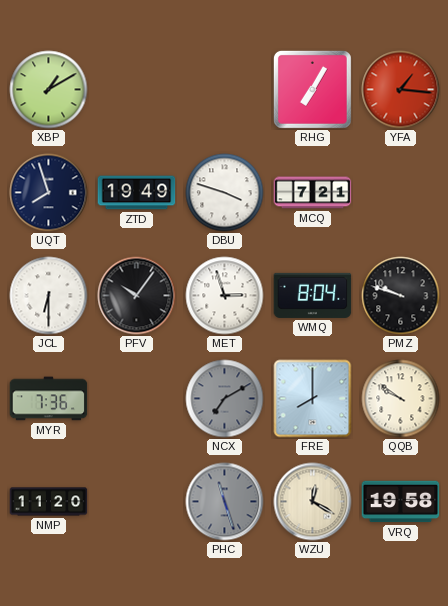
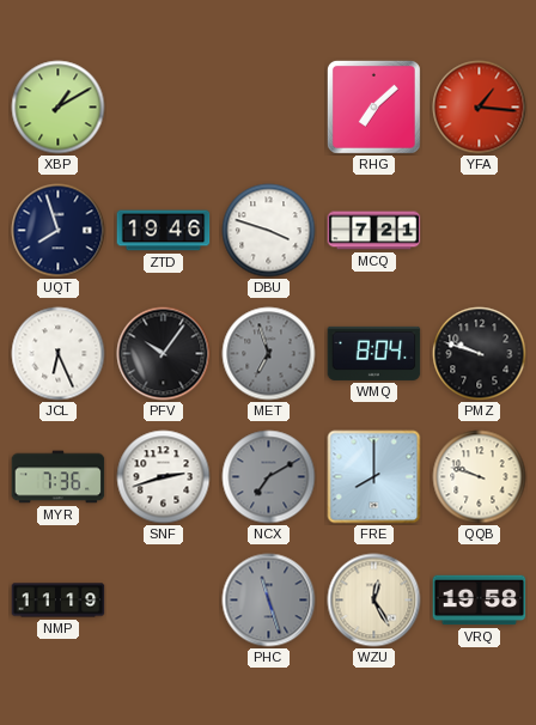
RHG: 7:05 -> 7:08 (373, 106)
ZTD: 19:49 -> 19:46 (164, 231)
JCL: 6:30 -> 6:26 (59, 354)
MET: 2:57 -> 6:57 (269, 354)
MET dial: white -> grey (269, 354)
SNF: none -> 2:42 (164, 477)
QQB: 9:51 -> 9:48 (480, 477)
NMP: 11:20 -> 11:19 (59, 601)
WZU: 12:20 -> 12:25 (374, 601)
